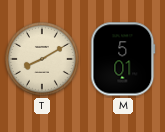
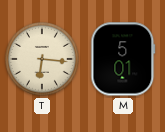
T: 8:10 -> 6:16 (43, 60)
